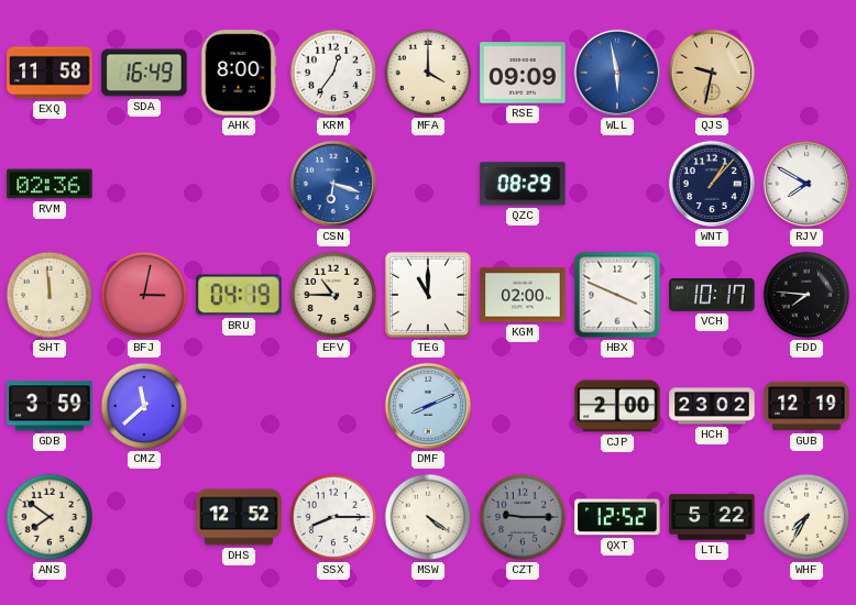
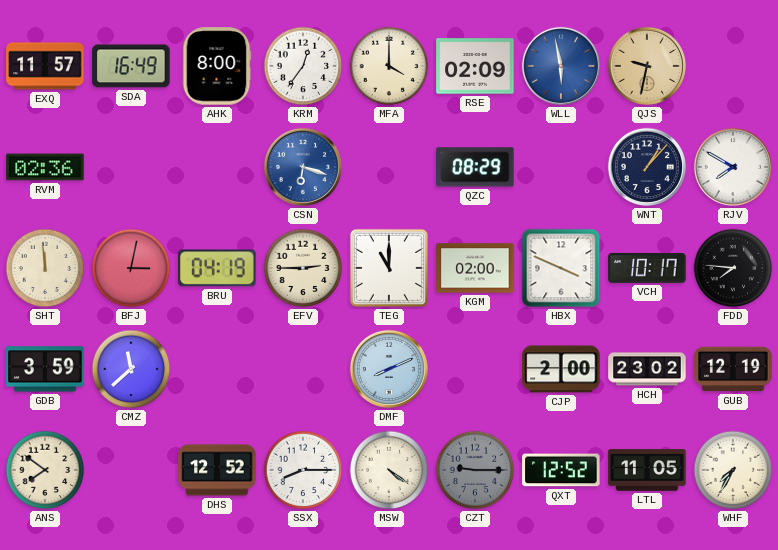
EXQ: 11:58 -> 11:57 (45, 66)
RSE: 09:09 -> 02:09 (475, 66)
EFV: 10:45 -> 2:45 (303, 268)
LTL: 5:22 -> 11:05 (647, 470)
